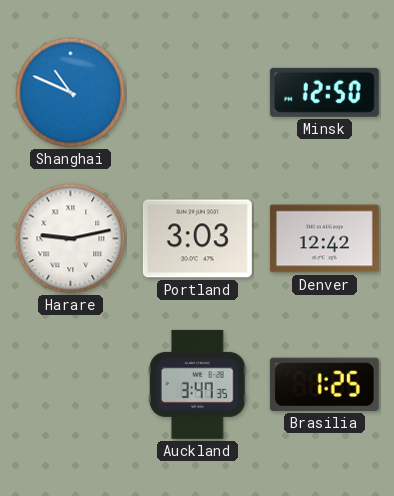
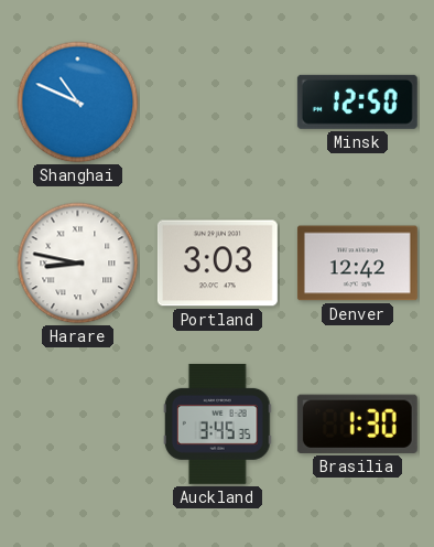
Harare: 9:13 -> 8:47 (78, 264)
Auckland: 3:47 -> 3:45 (217, 423)
Brasilia: 1:25 -> 1:30 (357, 423)
